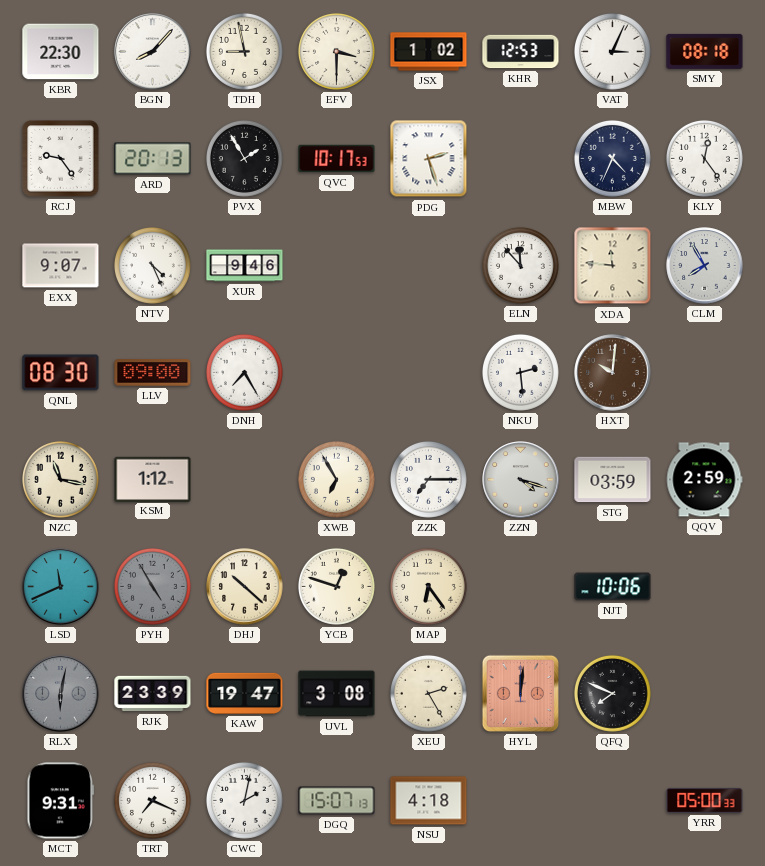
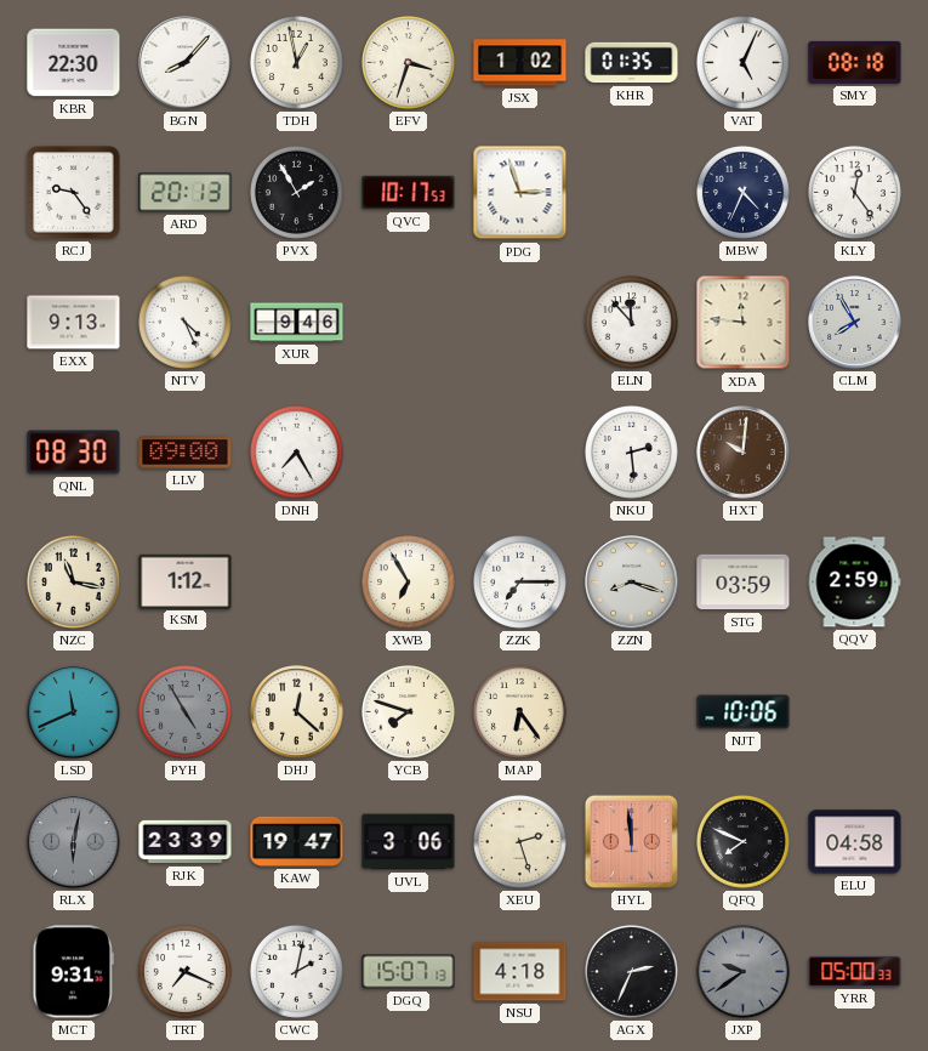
TDH: 8:58 -> 12:58 (296, 62)
EFV: 3:30 -> 3:33 (408, 62)
KHR: 12:53 -> 01:35 (632, 63)
VAT: 3:04 -> 5:04 (742, 62)
PDG: 2:27 -> 2:57 (520, 193)
EXX: 9:07 -> 9:13 (74, 323)
ZZN: 4:18 -> 8:18 (632, 583)
DHJ: 10:22 -> 12:22 (297, 712)
YCB: 12:48 -> 7:48 (408, 711)
UVL: 3:08 -> 3:06 (409, 842)
XEU: 2:25 -> 2:27 (519, 841)
HYL: 12:01 -> 11:59 (631, 841)
ELU: none -> 04:58 (855, 842)
AGX: none -> 2:34 (631, 971)
JXP: none -> 9:39 (742, 971)
